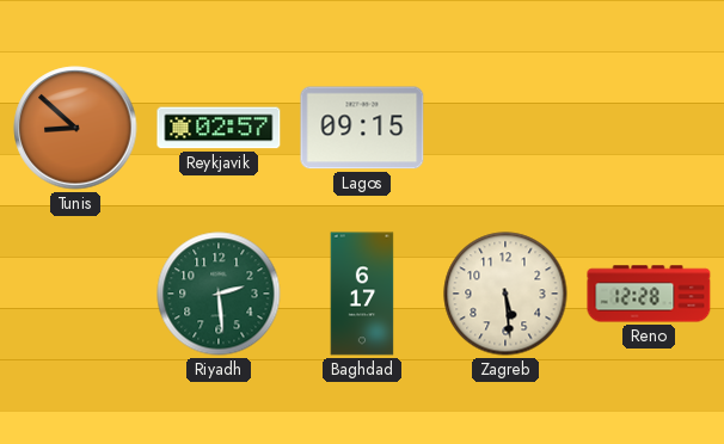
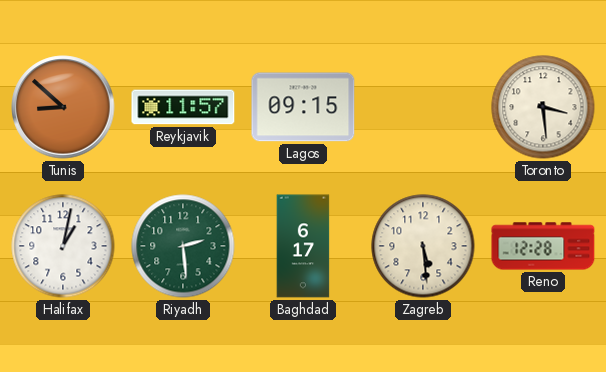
Reykjavik: 02:57 -> 11:57 (183, 107)
Toronto: none -> 3:29 (543, 107)
Halifax: none -> 1:02 (63, 246)
